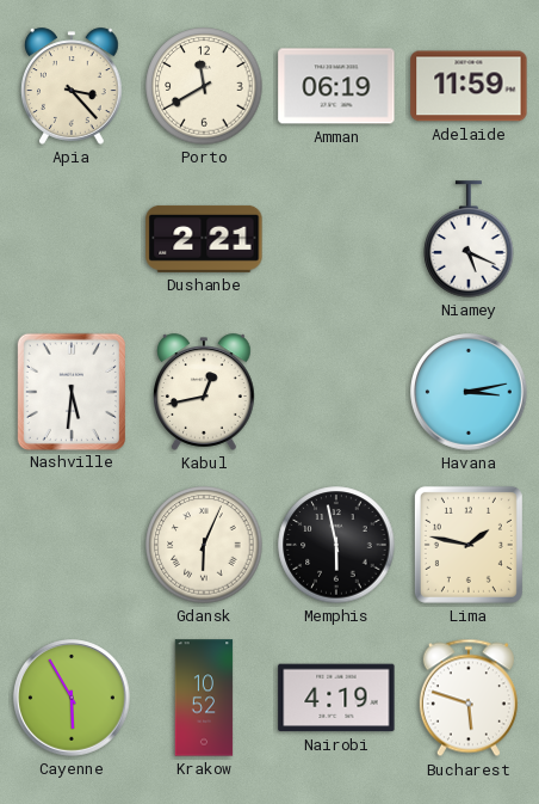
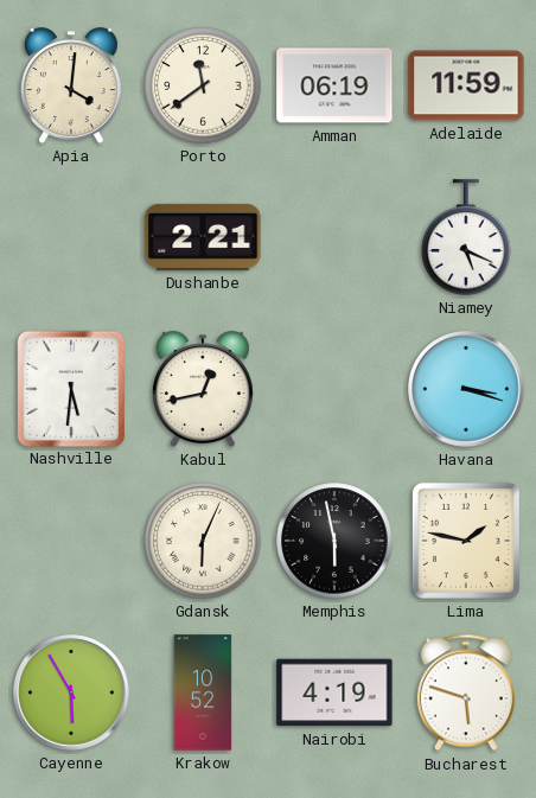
Apia: 3:23 -> 4:01 (72, 85)
Porto: 11:40 -> 11:39 (203, 85)
Havana: 3:13 -> 3:18 (466, 389)
